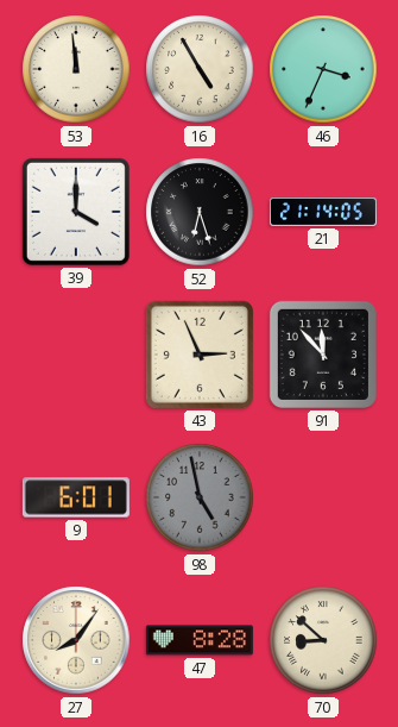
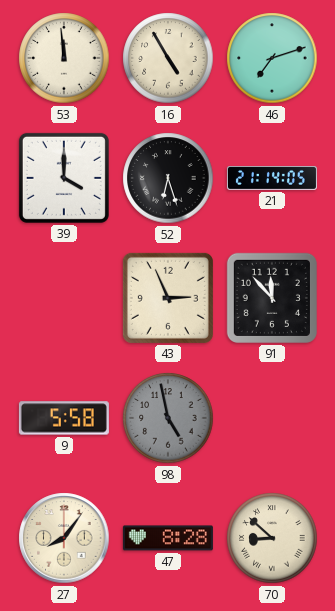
46: 3:34 -> 7:12 (272, 58)
9: 6:01 -> 5:58 (64, 418)
